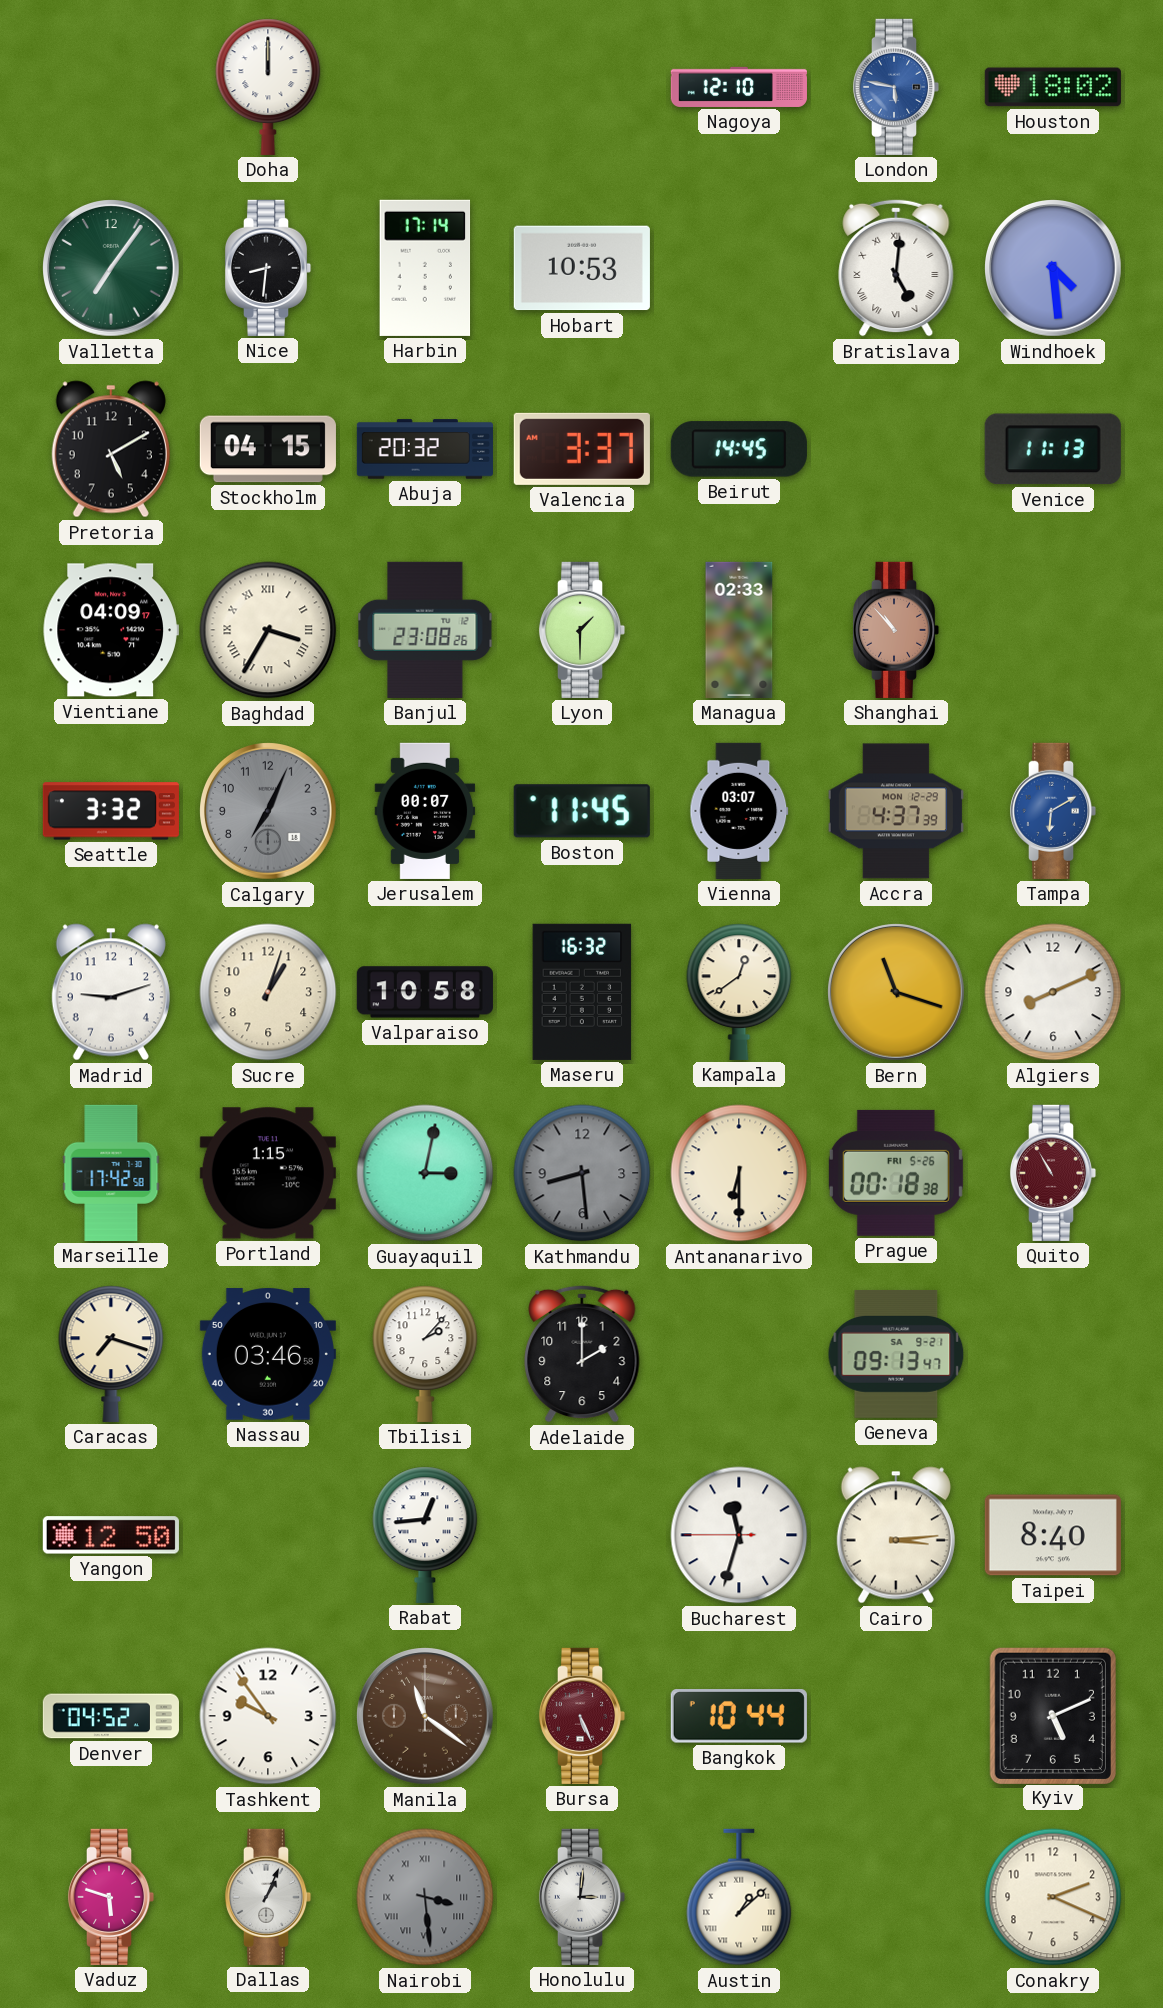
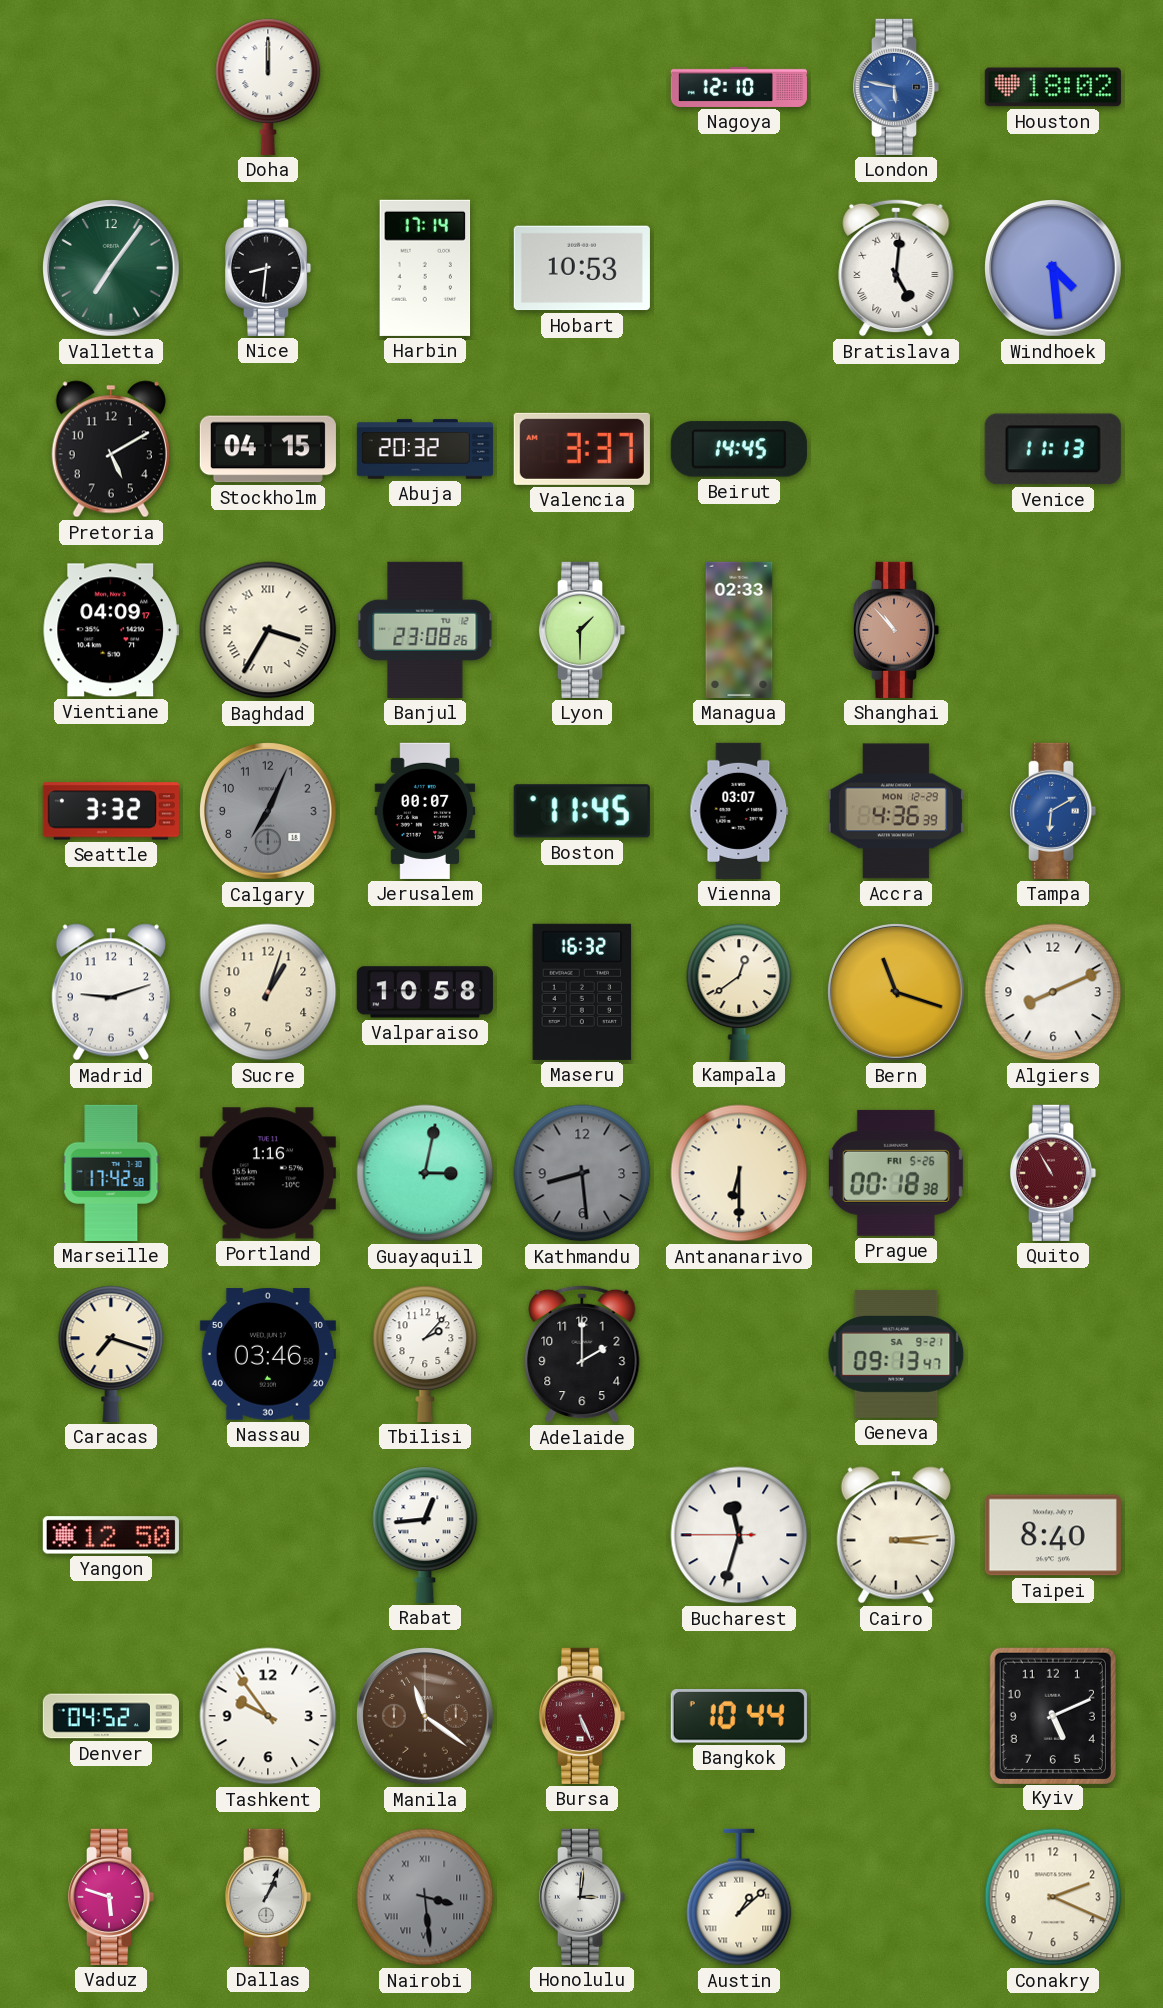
Accra: 4:37 -> 4:36 (896, 811)
Portland: 1:15 -> 1:16 (268, 1173)
